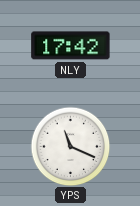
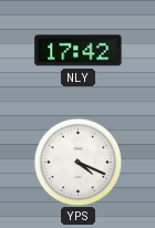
YPS: 11:19 -> 4:19 (77, 162)
